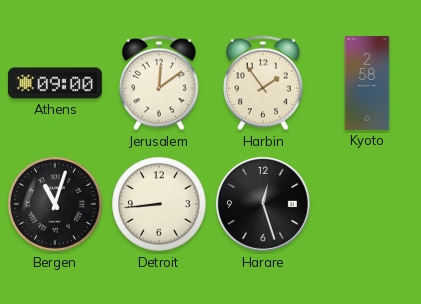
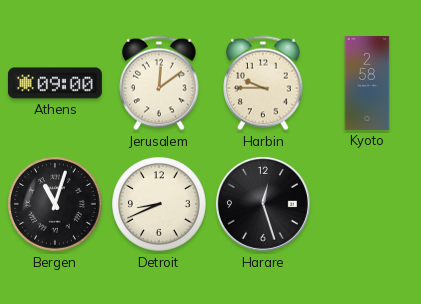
Harbin: 1:54 -> 9:45 (263, 83)
Detroit: 8:44 -> 8:41 (159, 204)
